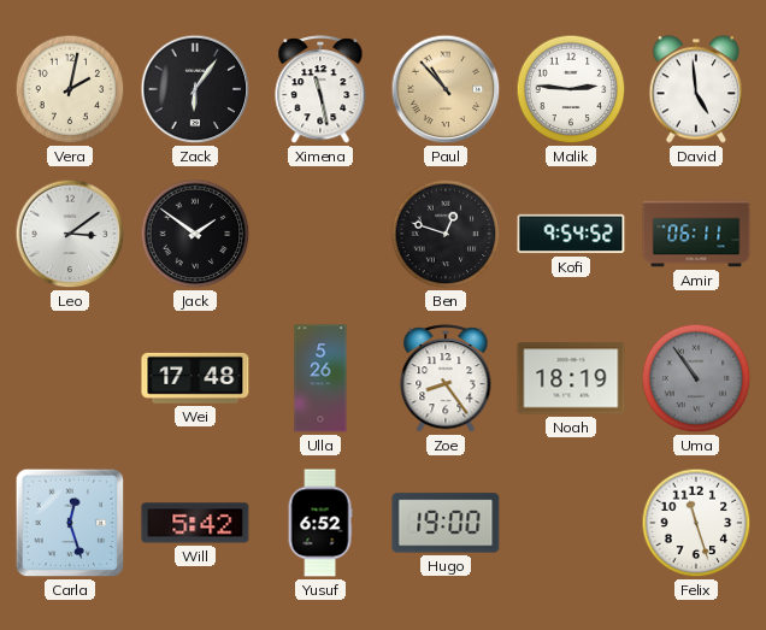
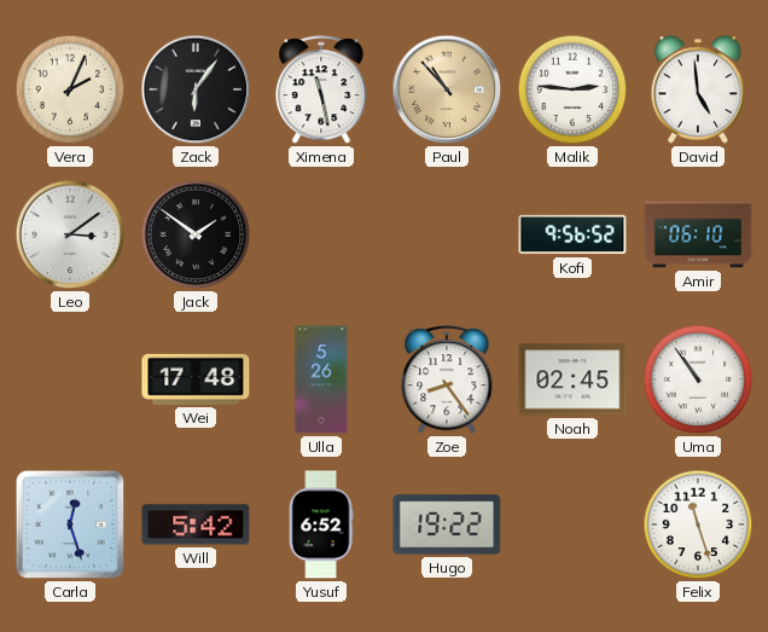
Vera: 2:02 -> 2:04 (70, 89)
Ben: 12:48 -> none (446, 234)
Kofi: 9:54 -> 9:56 (572, 234)
Amir: 06:11 -> 06:10 (698, 234)
Noah: 18:19 -> 02:45 (572, 379)
Uma dial: grey -> white (698, 379)
Hugo: 19:00 -> 19:22 (447, 524)
